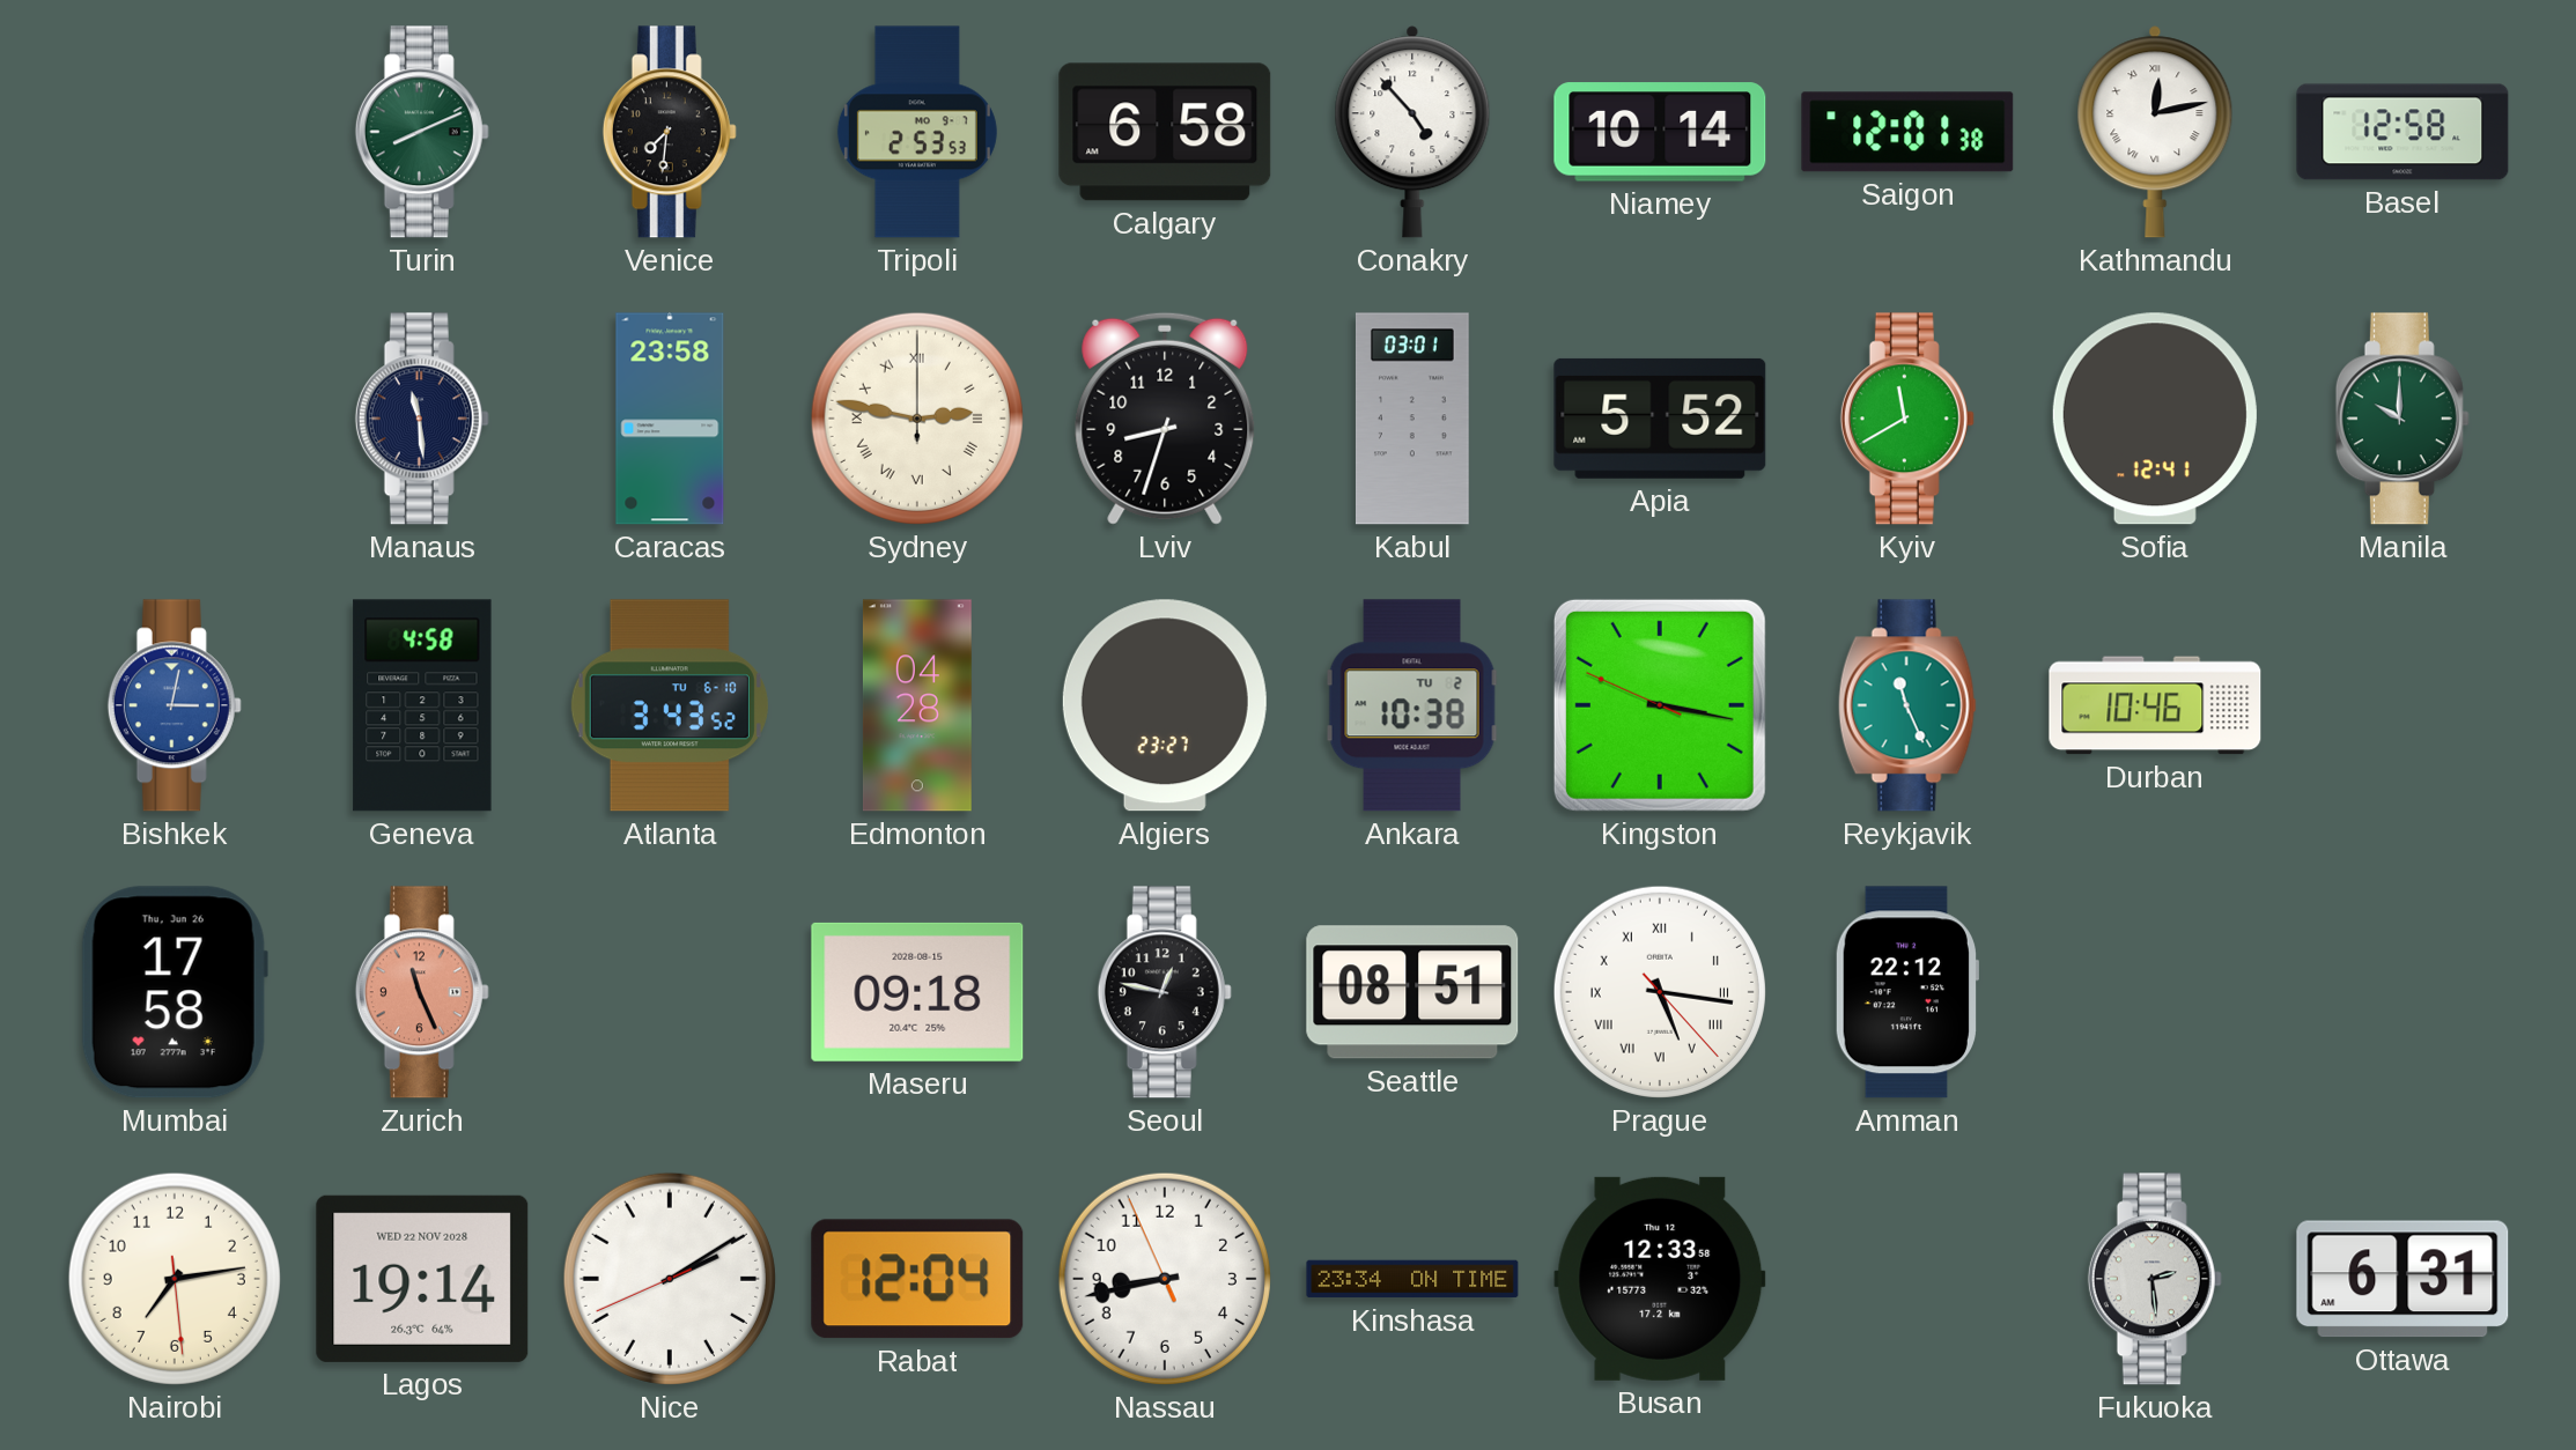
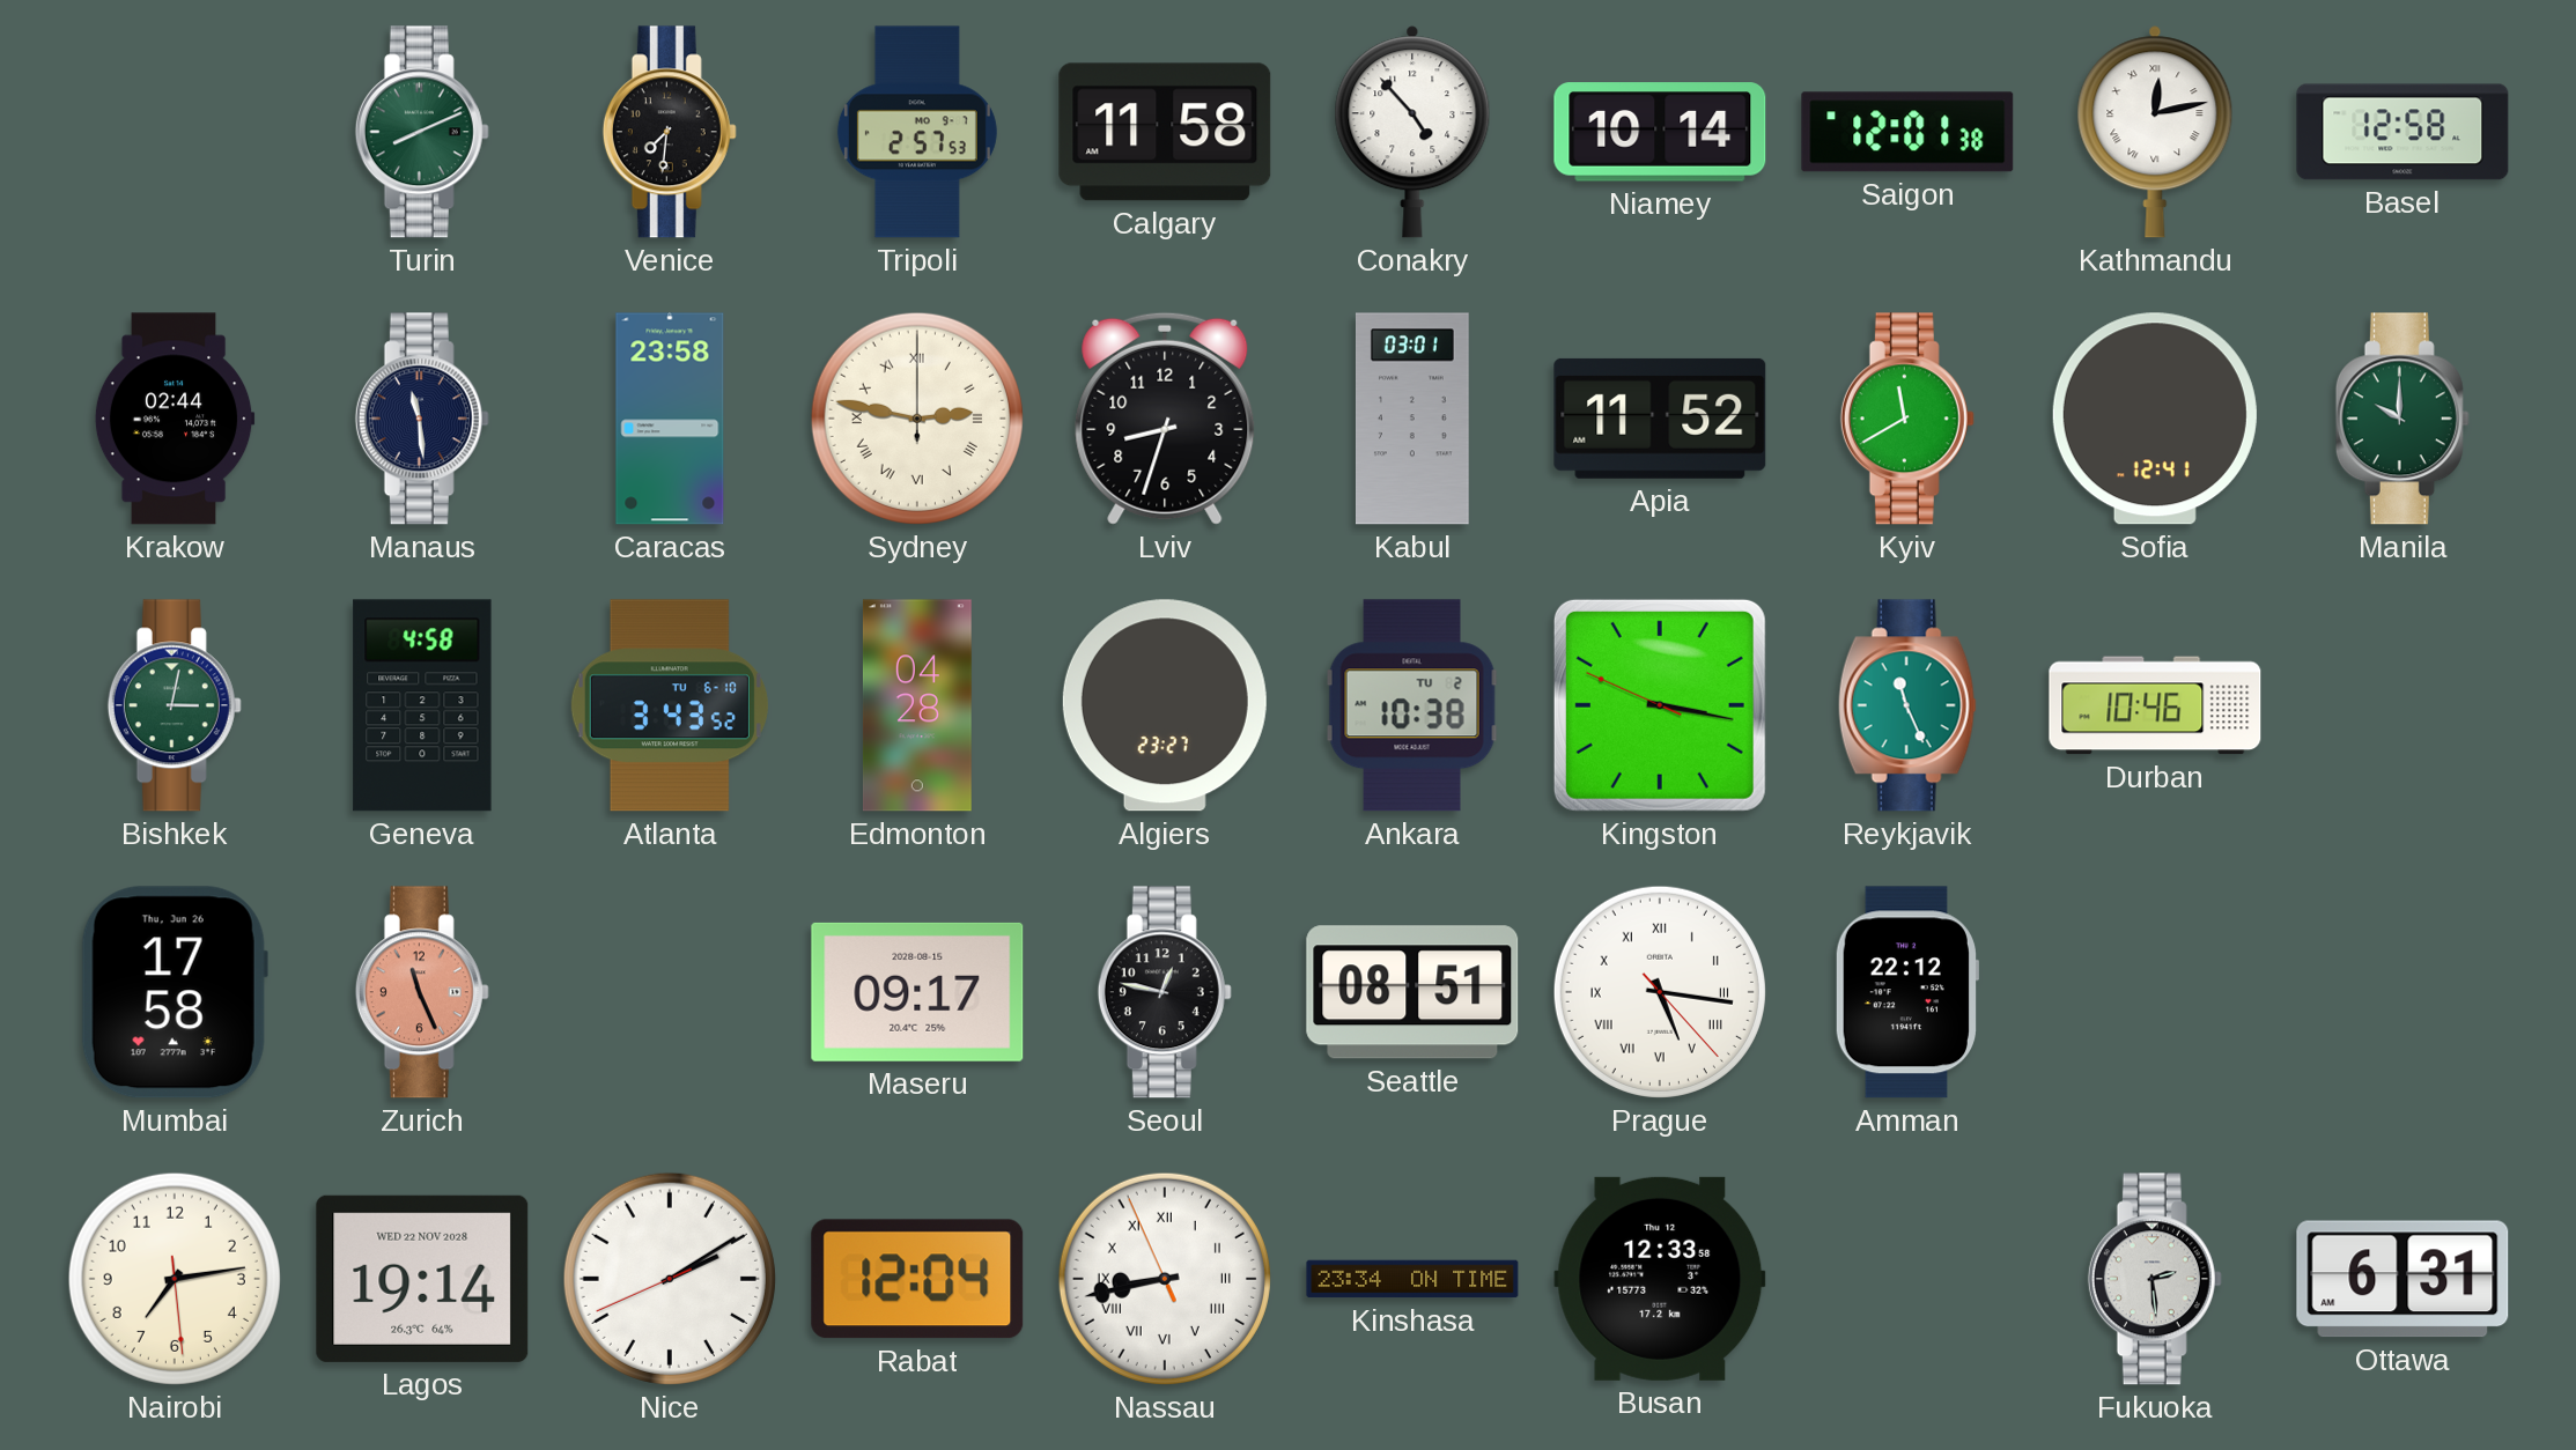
Tripoli: 2:53 -> 2:57 (917, 132)
Calgary: 6:58 -> 11:58 (1165, 132)
Krakow: none -> 02:44 (175, 419)
Apia: 5:52 -> 11:52 (1660, 419)
Bishkek dial: blue -> green (175, 705)
Maseru: 09:18 -> 09:17 (917, 992)
Nassau numerals: Arabic -> Roman (1165, 1279)
